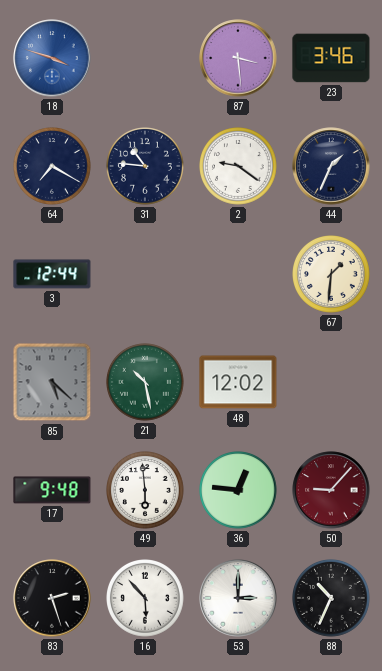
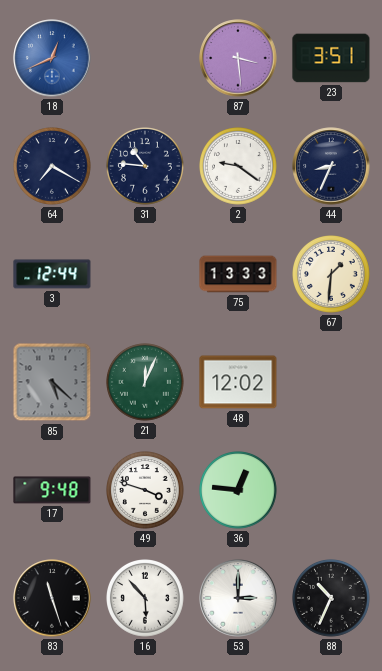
18: 3:48 -> 12:41 (52, 58)
23: 3:46 -> 3:51 (331, 58)
44: 1:34 -> 8:34 (331, 166)
75: none -> 13:33 (238, 274)
21: 10:28 -> 12:04 (146, 383)
49: 5:59 -> 3:48 (146, 491)
50: 9:07 -> none (331, 490)
83: 2:27 -> 11:27 (52, 598)
